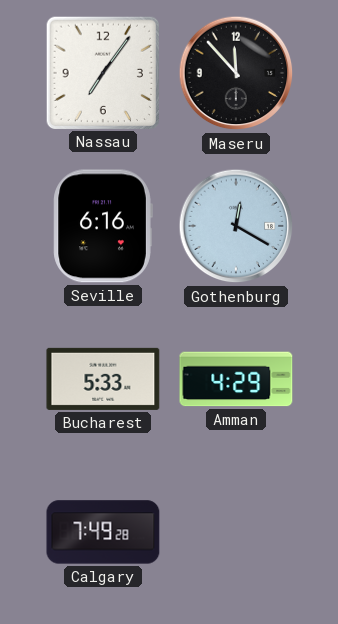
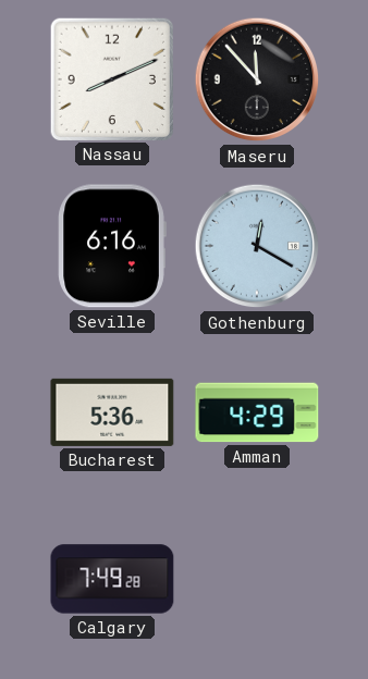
Nassau: 7:06 -> 8:11 (111, 78)
Bucharest: 5:33 -> 5:36 (112, 412)
